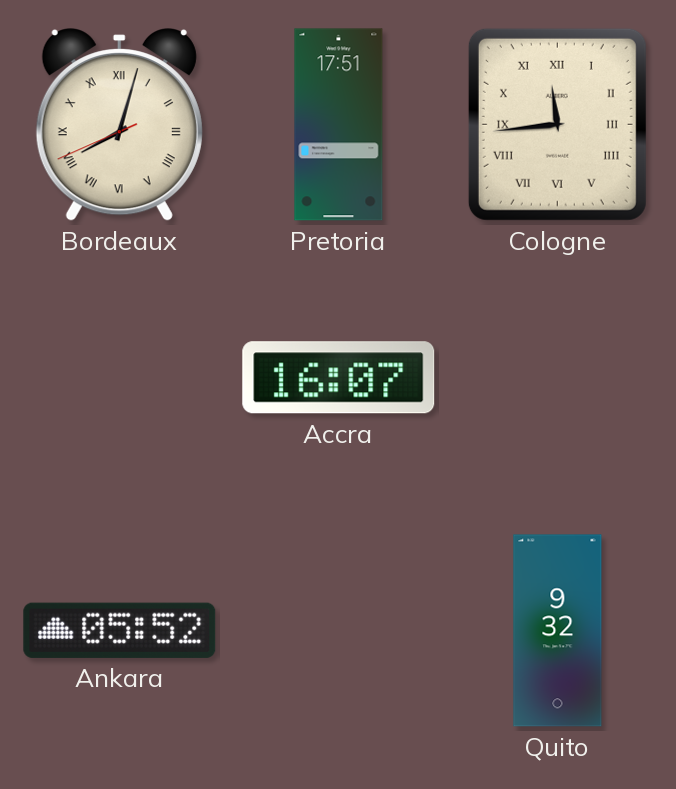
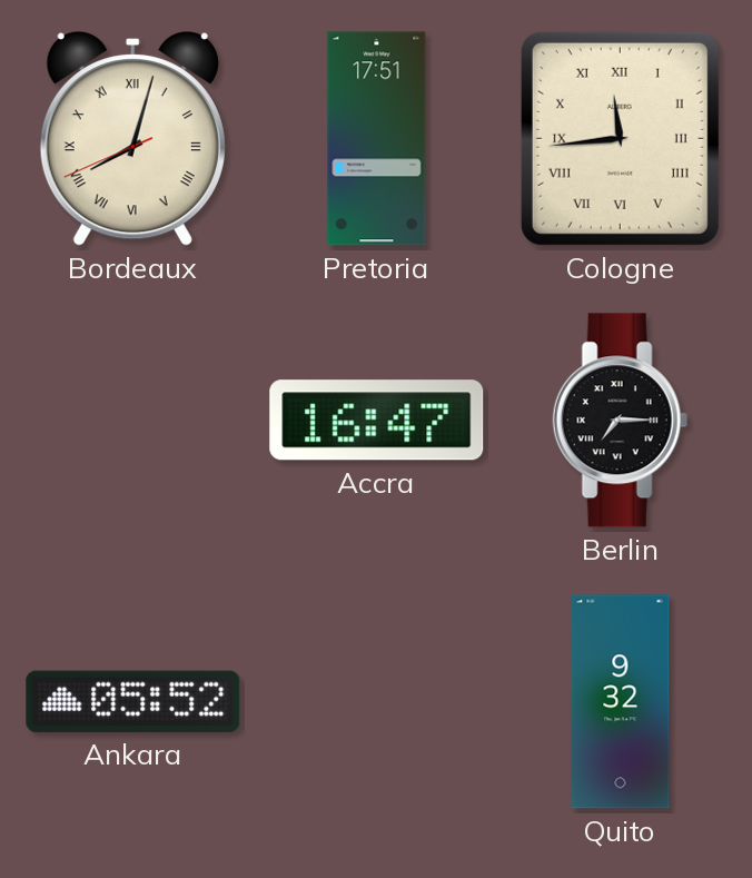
Accra: 16:07 -> 16:47 (377, 421)
Berlin: none -> 7:15 (620, 421)
